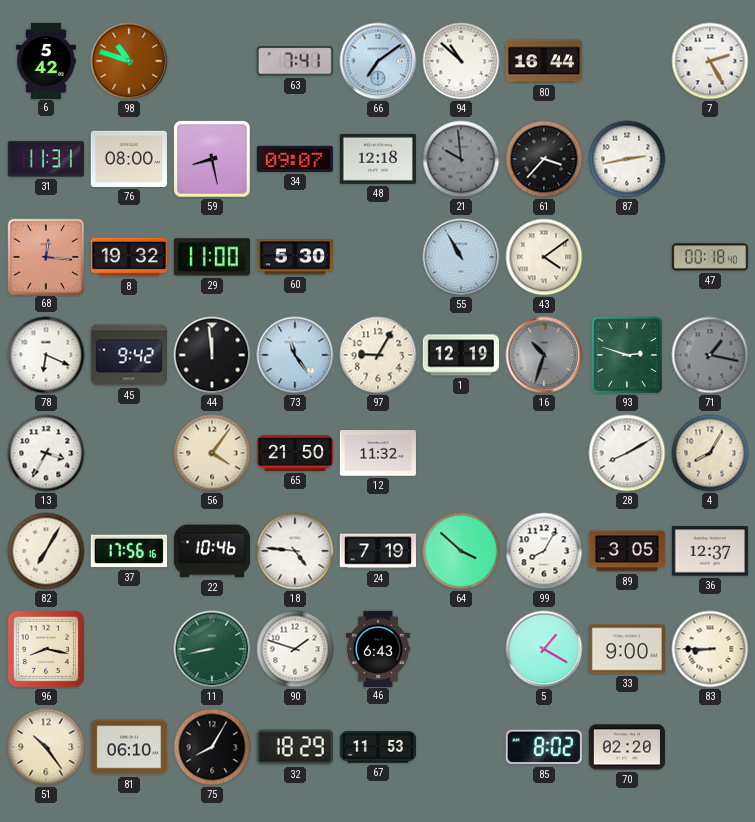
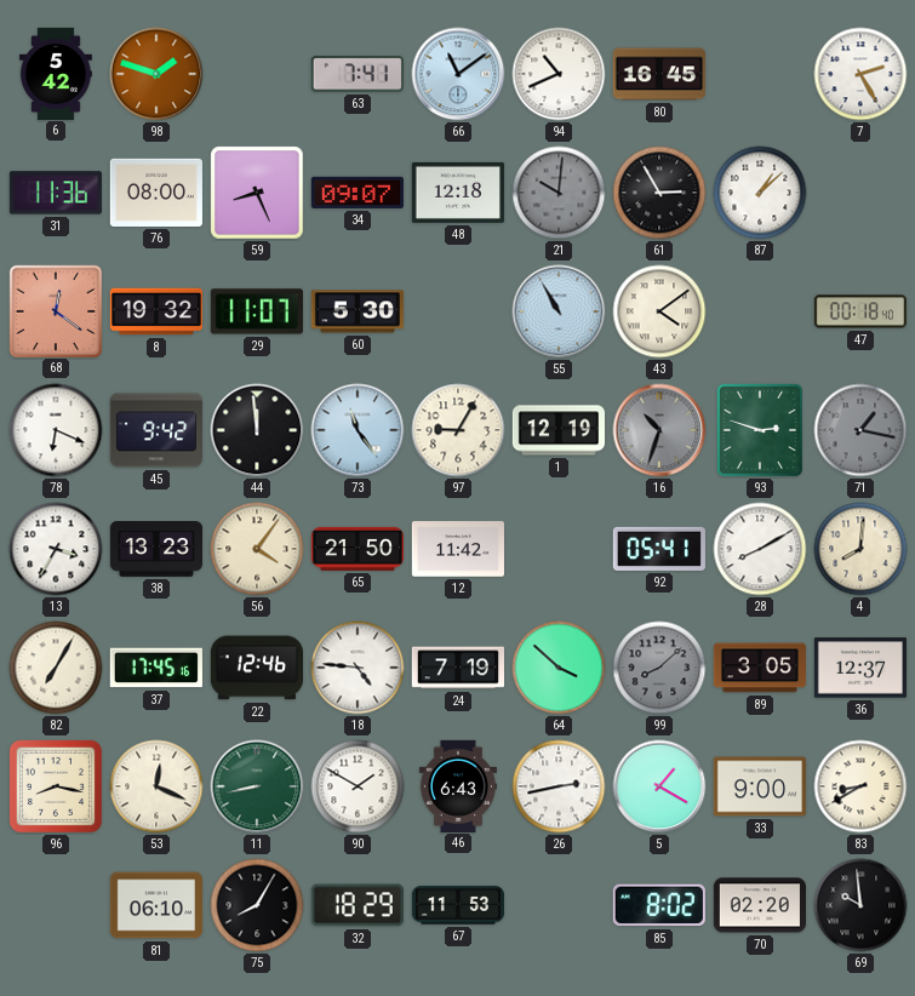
98: 10:48 -> 1:48 (156, 74)
66: 7:09 -> 11:09 (458, 74)
94: 10:52 -> 10:41 (559, 74)
80: 16:44 -> 16:45 (658, 74)
31: 11:31 -> 11:36 (56, 193)
59: 8:28 -> 8:26 (257, 193)
21: 9:59 -> 10:01 (559, 193)
61: 3:37 -> 2:55 (659, 193)
87: 2:43 -> 1:08 (760, 193)
68: 12:16 -> 12:21 (55, 310)
29: 11:00 -> 11:07 (257, 311)
38: none -> 13:23 (155, 550)
12: 11:32 -> 11:42 (457, 549)
92: none -> 05:41 (659, 549)
4: 8:05 -> 8:01 (860, 549)
37: 17:56 -> 17:45 (156, 668)
22: 10:46 -> 12:46 (256, 668)
99: 8:05 -> 8:08 (659, 668)
99 dial: white -> grey (659, 668)
53: none -> 12:19 (156, 786)
90: 1:48 -> 1:50 (358, 786)
26: none -> 2:43 (559, 786)
83: 8:45 -> 8:40 (860, 786)
51: 10:24 -> none (46, 747)
69: none -> 9:59 (860, 905)
